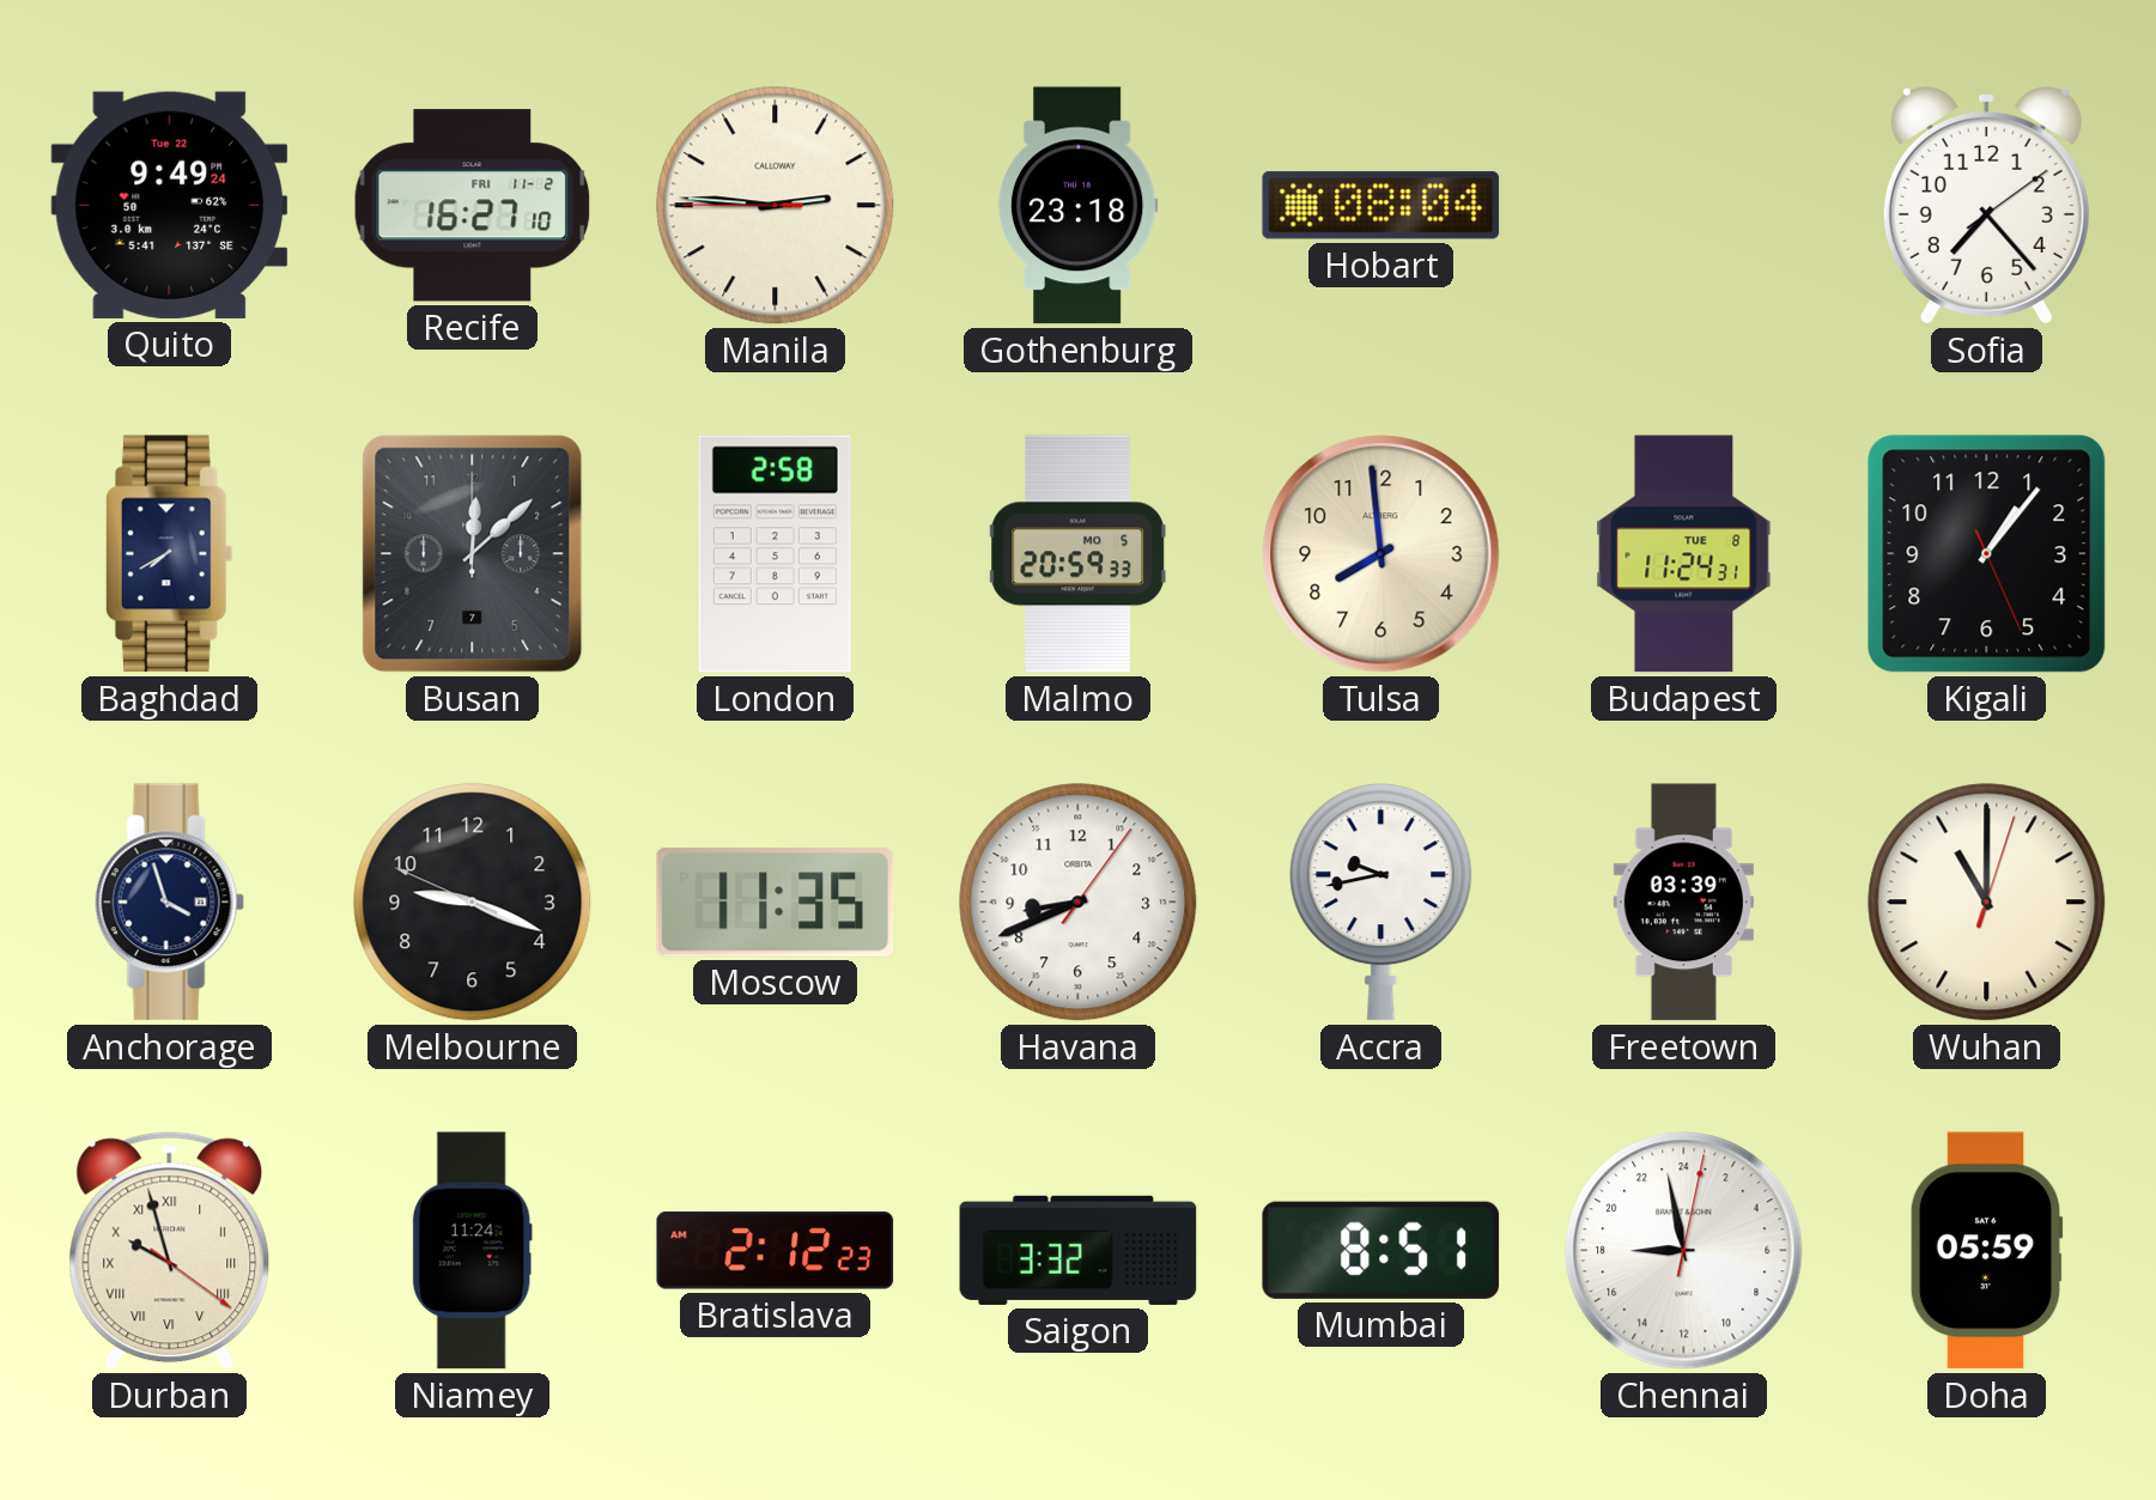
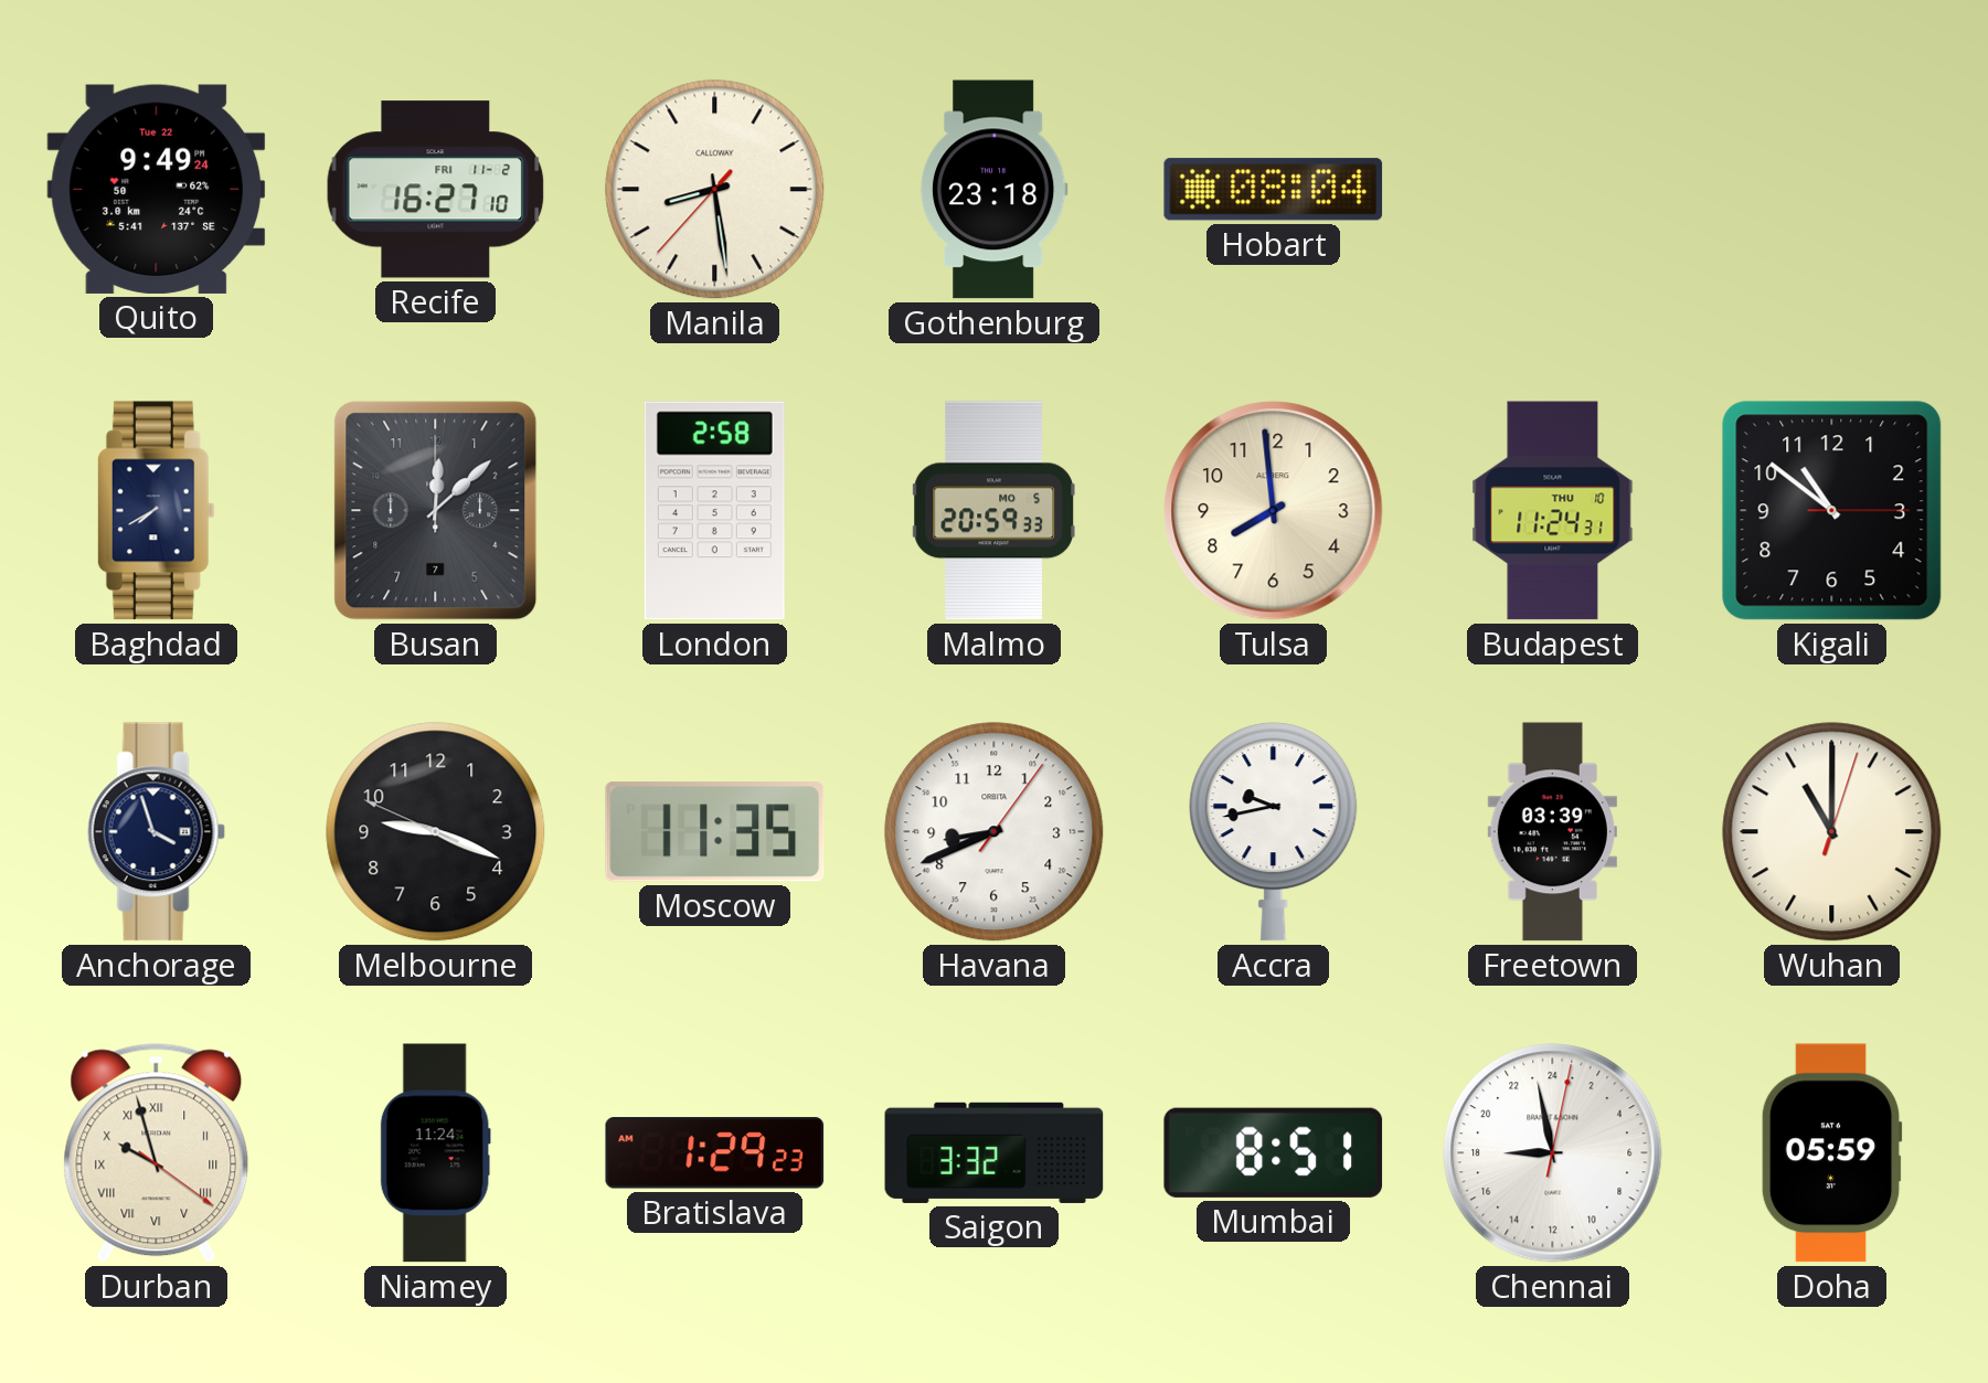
Manila: 2:45 -> 8:28 (715, 190)
Sofia: 7:23 -> none (1986, 206)
Budapest date: TUE 8 -> THU 10 (1553, 511)
Kigali: 1:06 -> 10:51 (1832, 511)
Bratislava: 2:12 -> 1:29 (715, 1153)
